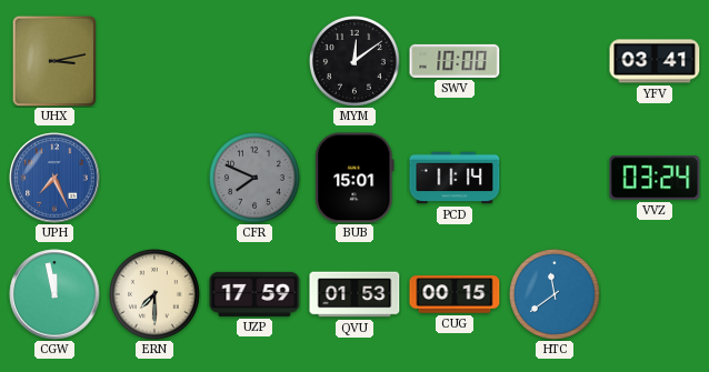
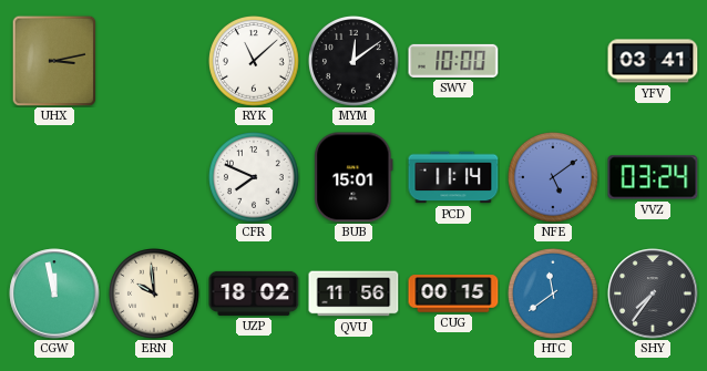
RYK: none -> 11:08 (255, 62)
UPH: 7:26 -> none (54, 178)
CFR dial: grey -> white (255, 178)
NFE: none -> 5:09 (554, 178)
ERN: 7:30 -> 9:59 (155, 295)
UZP: 17:59 -> 18:02 (254, 293)
QVU: 01:53 -> 11:56 (353, 293)
SHY: none -> 7:36 (653, 293)
